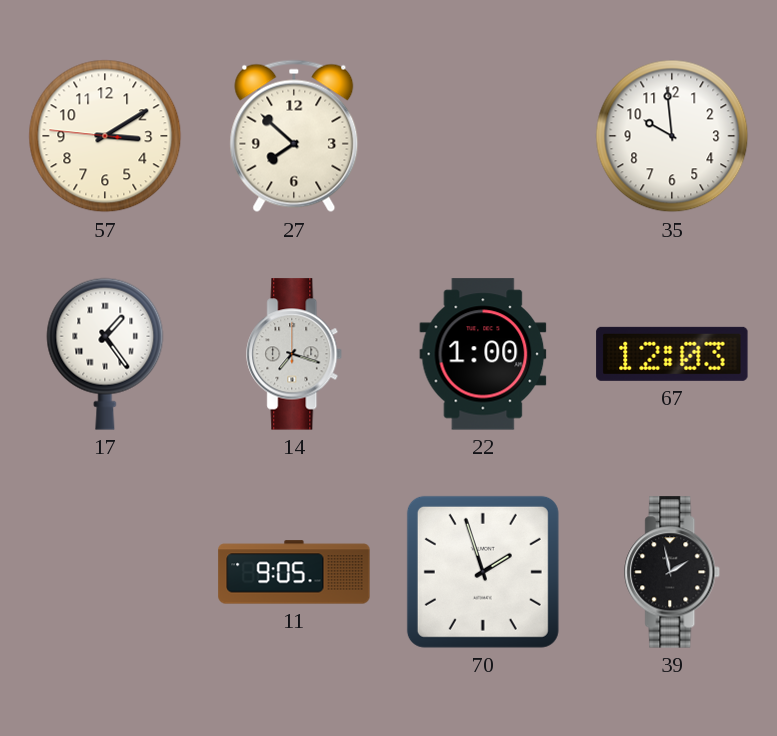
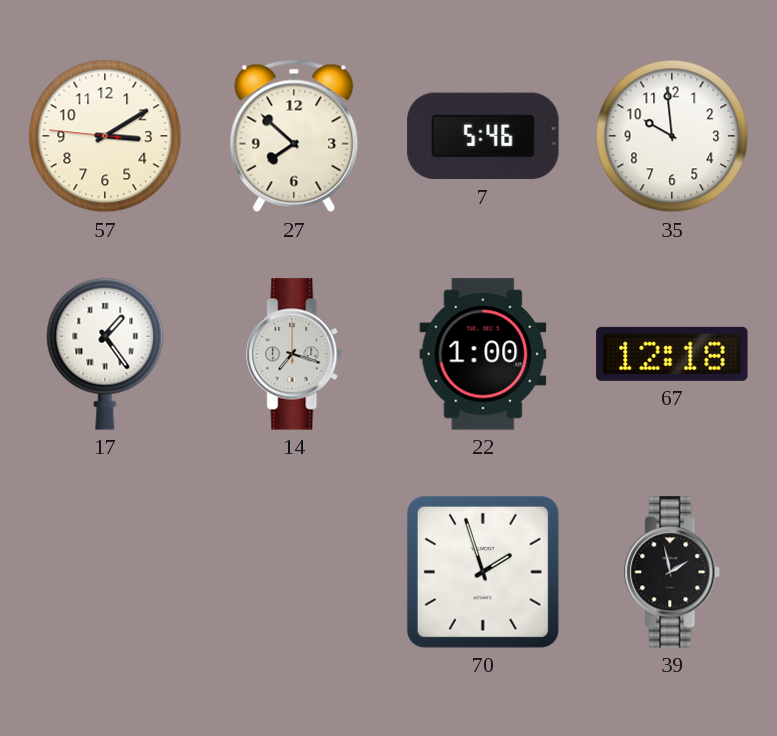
7: none -> 5:46 (483, 136)
67: 12:03 -> 12:18 (672, 354)
11: 9:05 -> none (294, 572)
